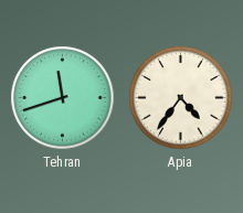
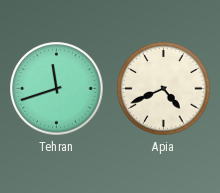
Apia: 4:36 -> 4:41 (164, 89)
